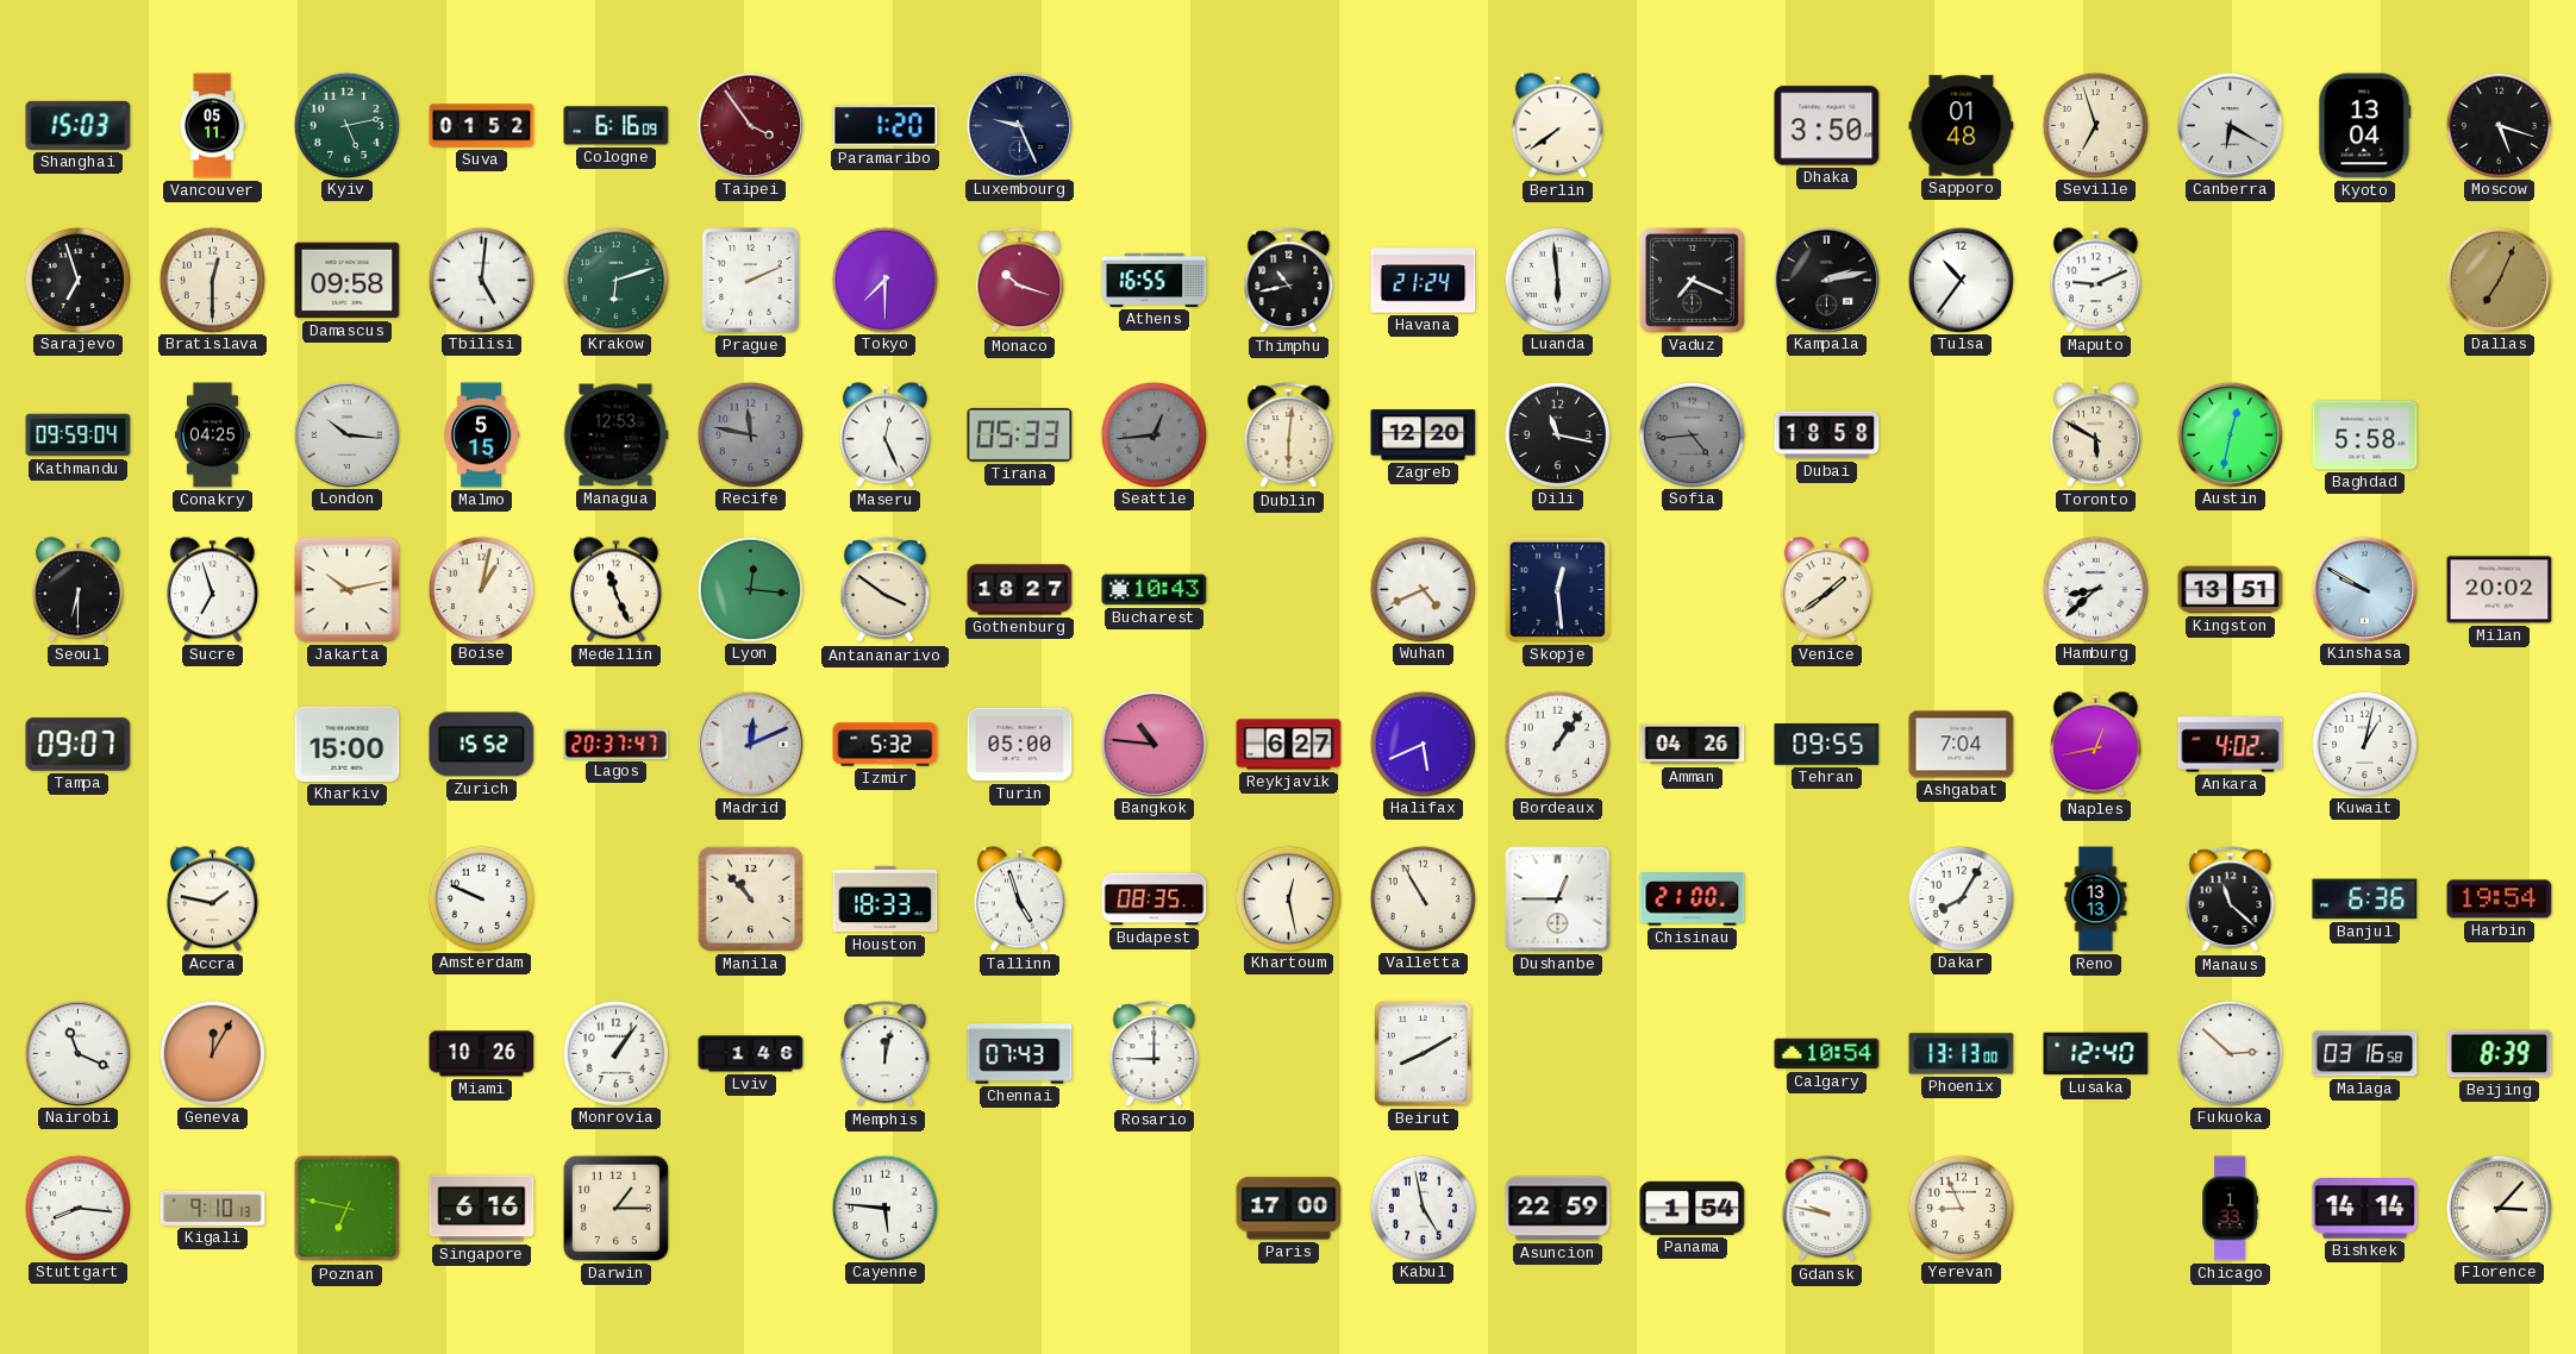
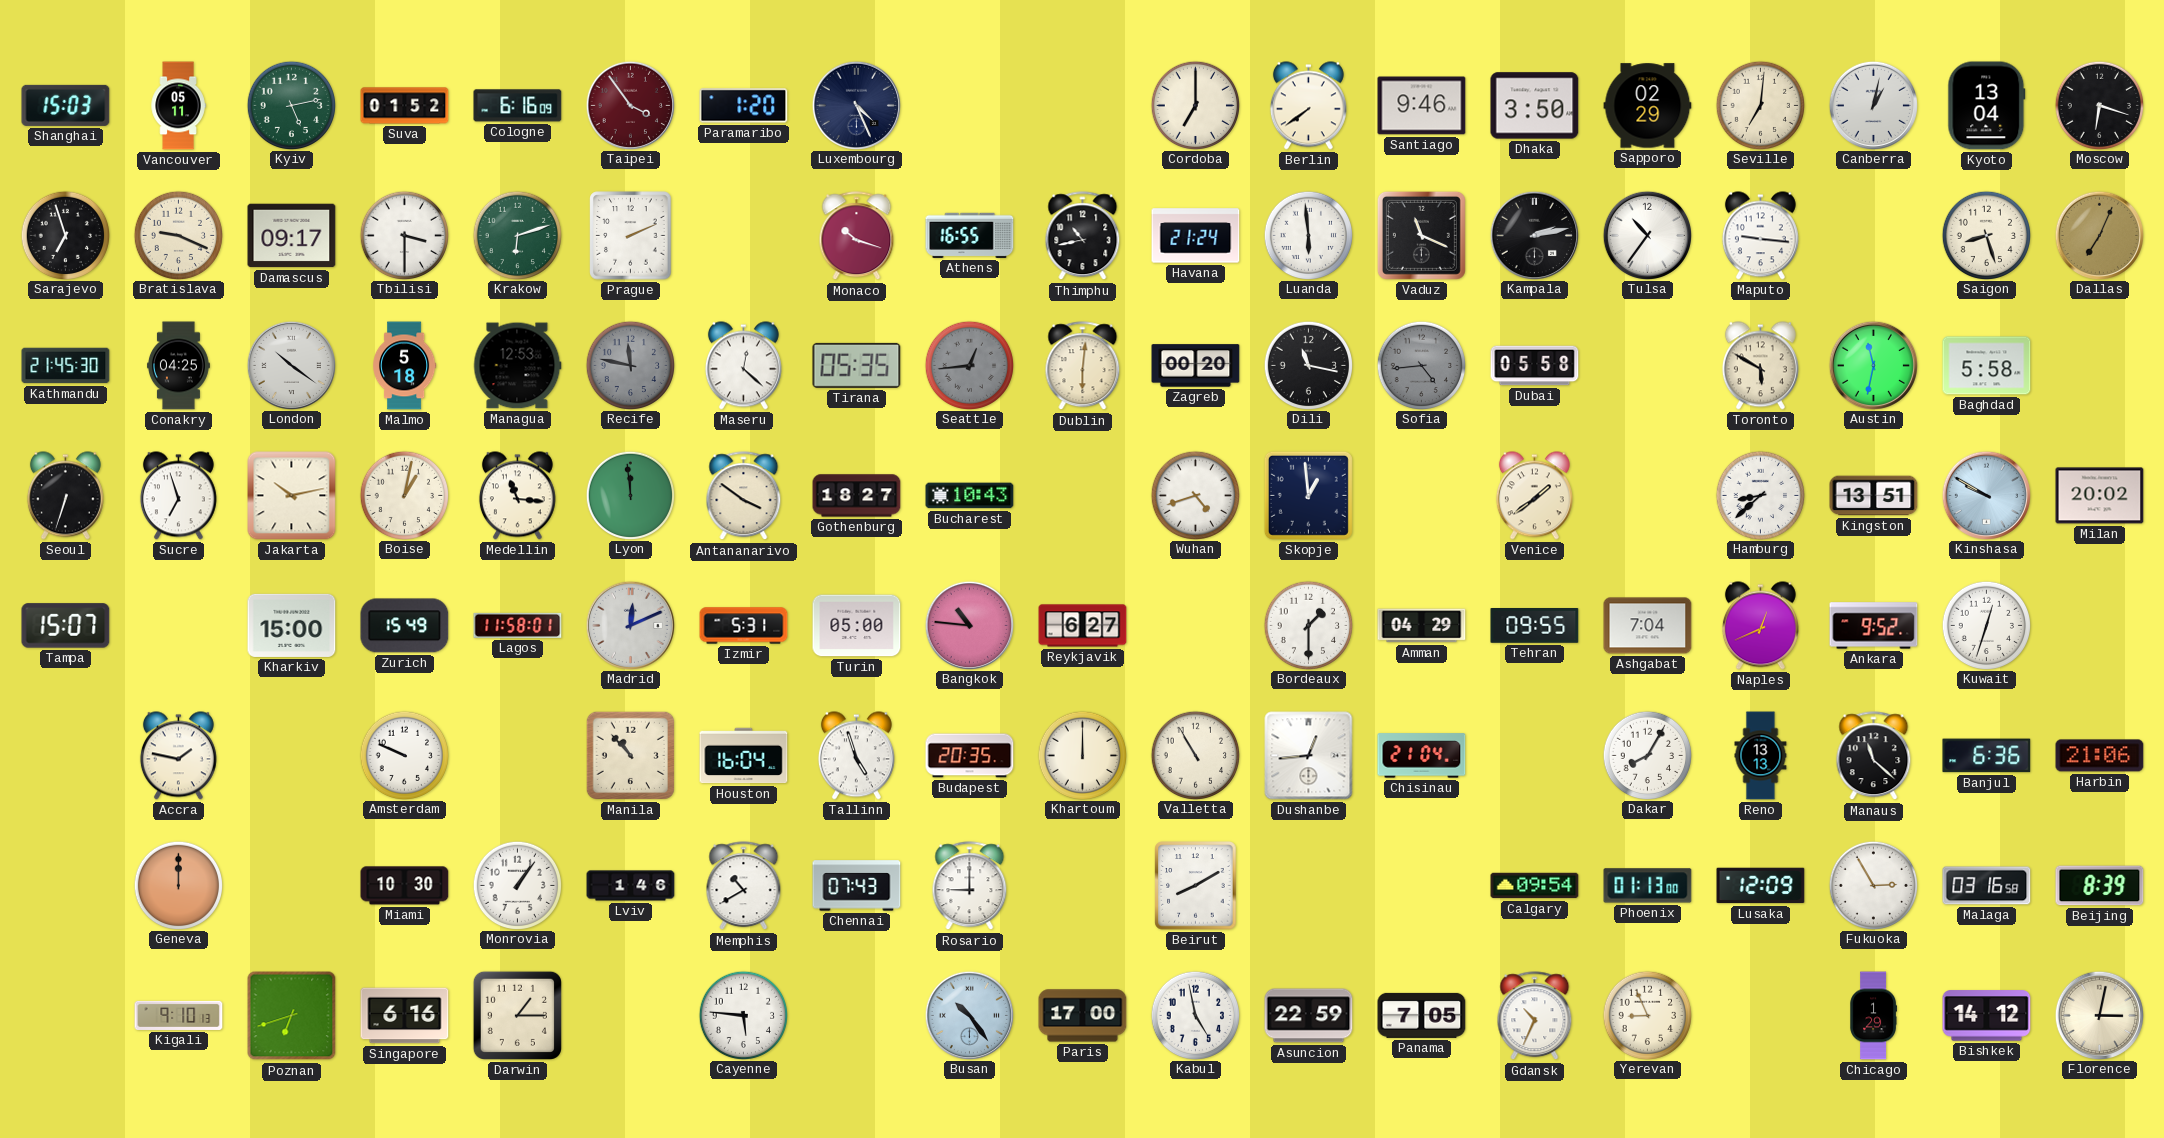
Luxembourg: 9:26 -> 4:26 (856, 105)
Cordoba: none -> 7:00 (1195, 105)
Santiago: none -> 9:46 (1422, 106)
Sapporo: 01:48 -> 02:29 (1648, 106)
Seville: 6:57 -> 7:01 (1760, 105)
Canberra: 6:20 -> 1:02 (1873, 105)
Moscow: 5:18 -> 6:18 (2099, 105)
Bratislava: 12:30 -> 9:19 (178, 235)
Damascus: 09:58 -> 09:17 (292, 236)
Tbilisi: 5:01 -> 3:30 (404, 235)
Tokyo: 7:30 -> none (884, 280)
Vaduz: 7:19 -> 11:19 (1421, 235)
Maputo: 9:11 -> 9:16 (1760, 236)
Saigon: none -> 8:27 (1986, 235)
Kathmandu: 09:59 -> 21:45 (66, 366)
London: 10:16 -> 10:21 (291, 365)
Malmo: 5:15 -> 5:18 (405, 366)
Maseru: 12:26 -> 12:22 (743, 366)
Tirana: 05:33 -> 05:35 (857, 365)
Zagreb: 12:20 -> 00:20 (1196, 366)
Dubai: 18:58 -> 05:58 (1535, 366)
Austin: 12:32 -> 11:32 (1873, 365)
Seoul: 6:30 -> 6:33 (65, 496)
Medellin: 11:26 -> 11:16 (517, 496)
Lyon: 12:16 -> 11:59 (630, 495)
Wuhan: 4:41 -> 4:42 (1195, 495)
Skopje: 12:29 -> 12:59 (1308, 495)
Tampa: 09:07 -> 15:07 (66, 626)
Zurich: 15:52 -> 15:49 (405, 626)
Lagos: 20:37 -> 11:58 (518, 625)
Izmir: 5:32 -> 5:31 (744, 626)
Halifax: 5:41 -> none (1423, 744)
Bordeaux: 1:06 -> 1:30 (1308, 625)
Amman: 04:26 -> 04:29 (1422, 626)
Naples: 12:43 -> 12:41 (1760, 626)
Ankara: 4:02 -> 9:52 (1874, 626)
Kuwait: 1:02 -> 12:33 (1986, 625)
Houston: 18:33 -> 16:04 (744, 756)
Budapest: 08:35 -> 20:35 (970, 756)
Khartoum: 12:28 -> 12:00 (1082, 755)
Dushanbe: 12:45 -> 12:44 (1309, 756)
Chisinau: 21:00 -> 21:04 (1422, 756)
Harbin: 19:54 -> 21:06 (2100, 756)
Nairobi: 11:19 -> none (77, 1053)
Geneva: 12:05 -> 12:00 (178, 885)
Miami: 10:26 -> 10:30 (405, 886)
Memphis: 12:02 -> 10:40 (744, 886)
Calgary: 10:54 -> 09:54 (1535, 886)
Phoenix: 13:13 -> 01:13 (1648, 886)
Lusaka: 12:40 -> 12:09 (1761, 886)
Fukuoka: 2:52 -> 2:55 (1873, 885)
Stuttgart: 8:16 -> none (77, 1208)
Poznan: 6:47 -> 6:42 (292, 1016)
Busan: none -> 10:24 (969, 1015)
Panama: 1:54 -> 7:05 (1422, 1015)
Gdansk: 9:47 -> 10:34 (1535, 1016)
Chicago: 1:33 -> 1:29 (1873, 1016)
Bishkek: 14:14 -> 14:12 (1987, 1016)
Florence: 3:07 -> 3:02 (2099, 1015)
